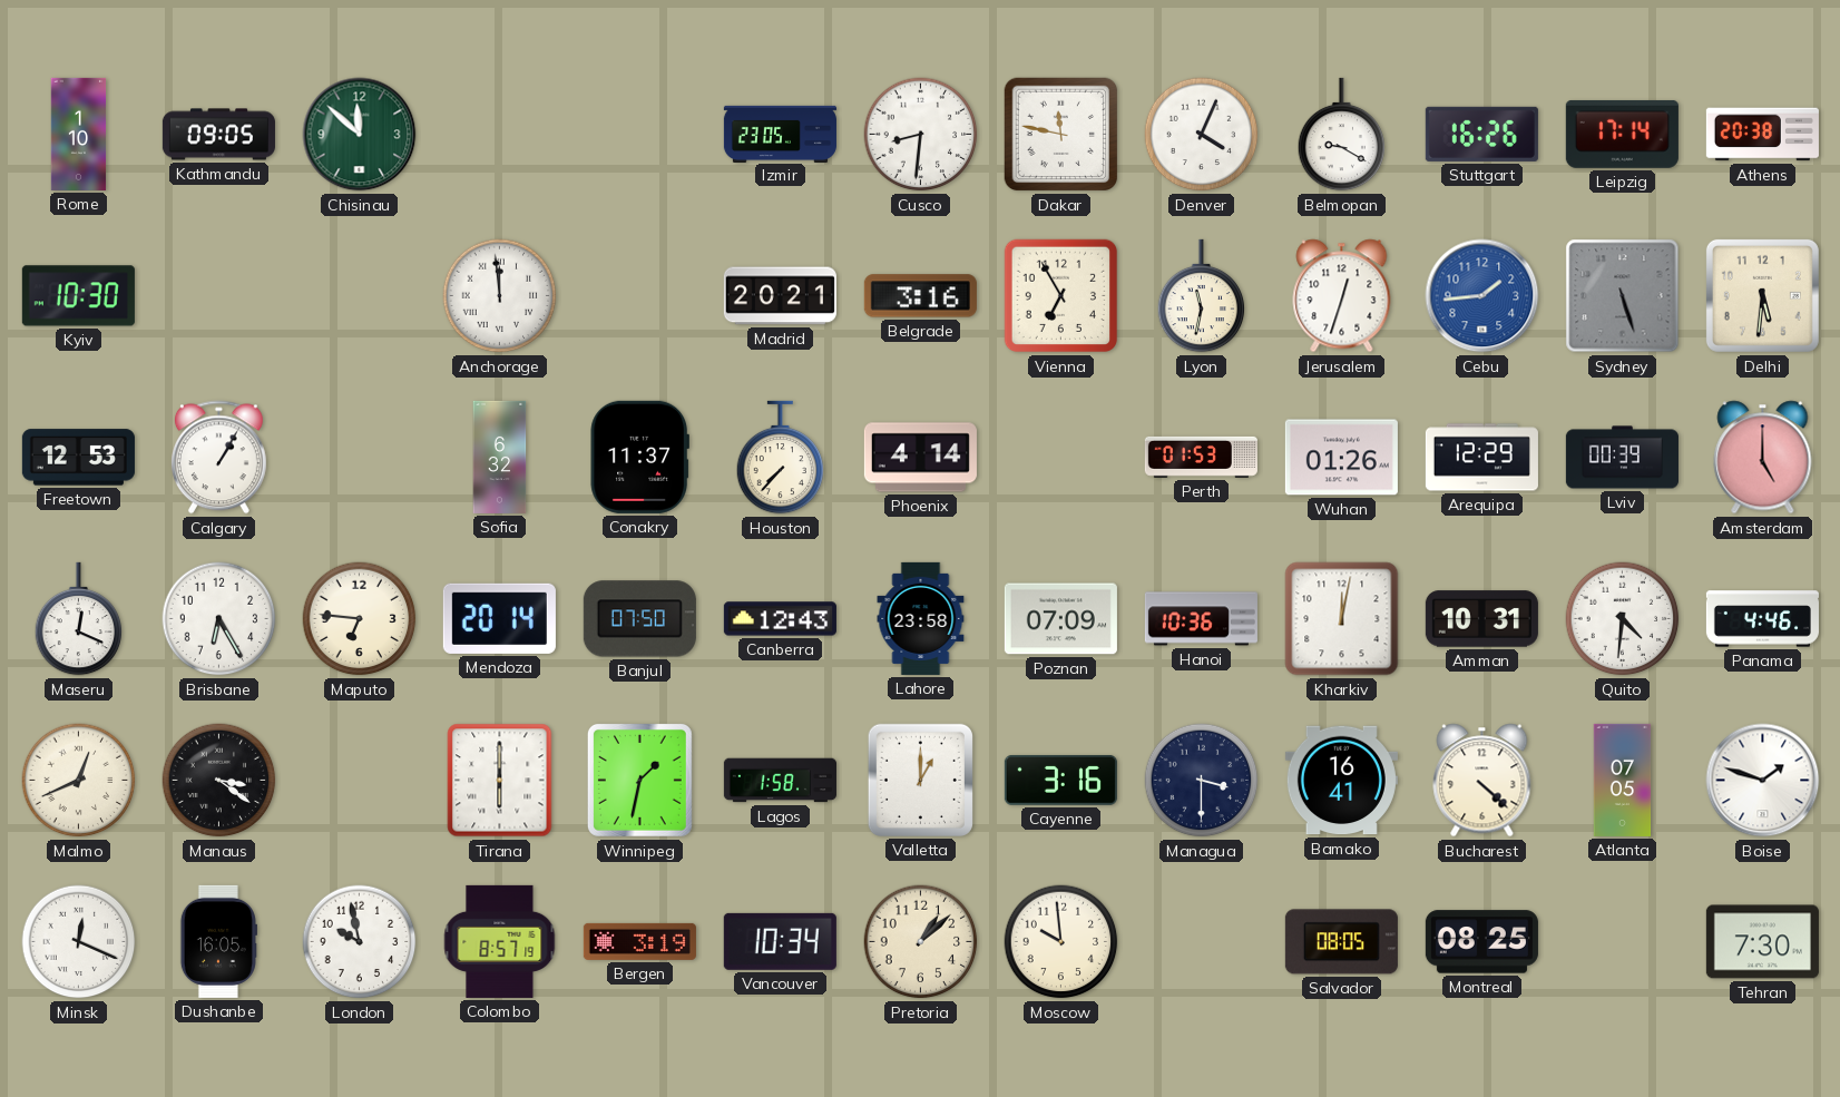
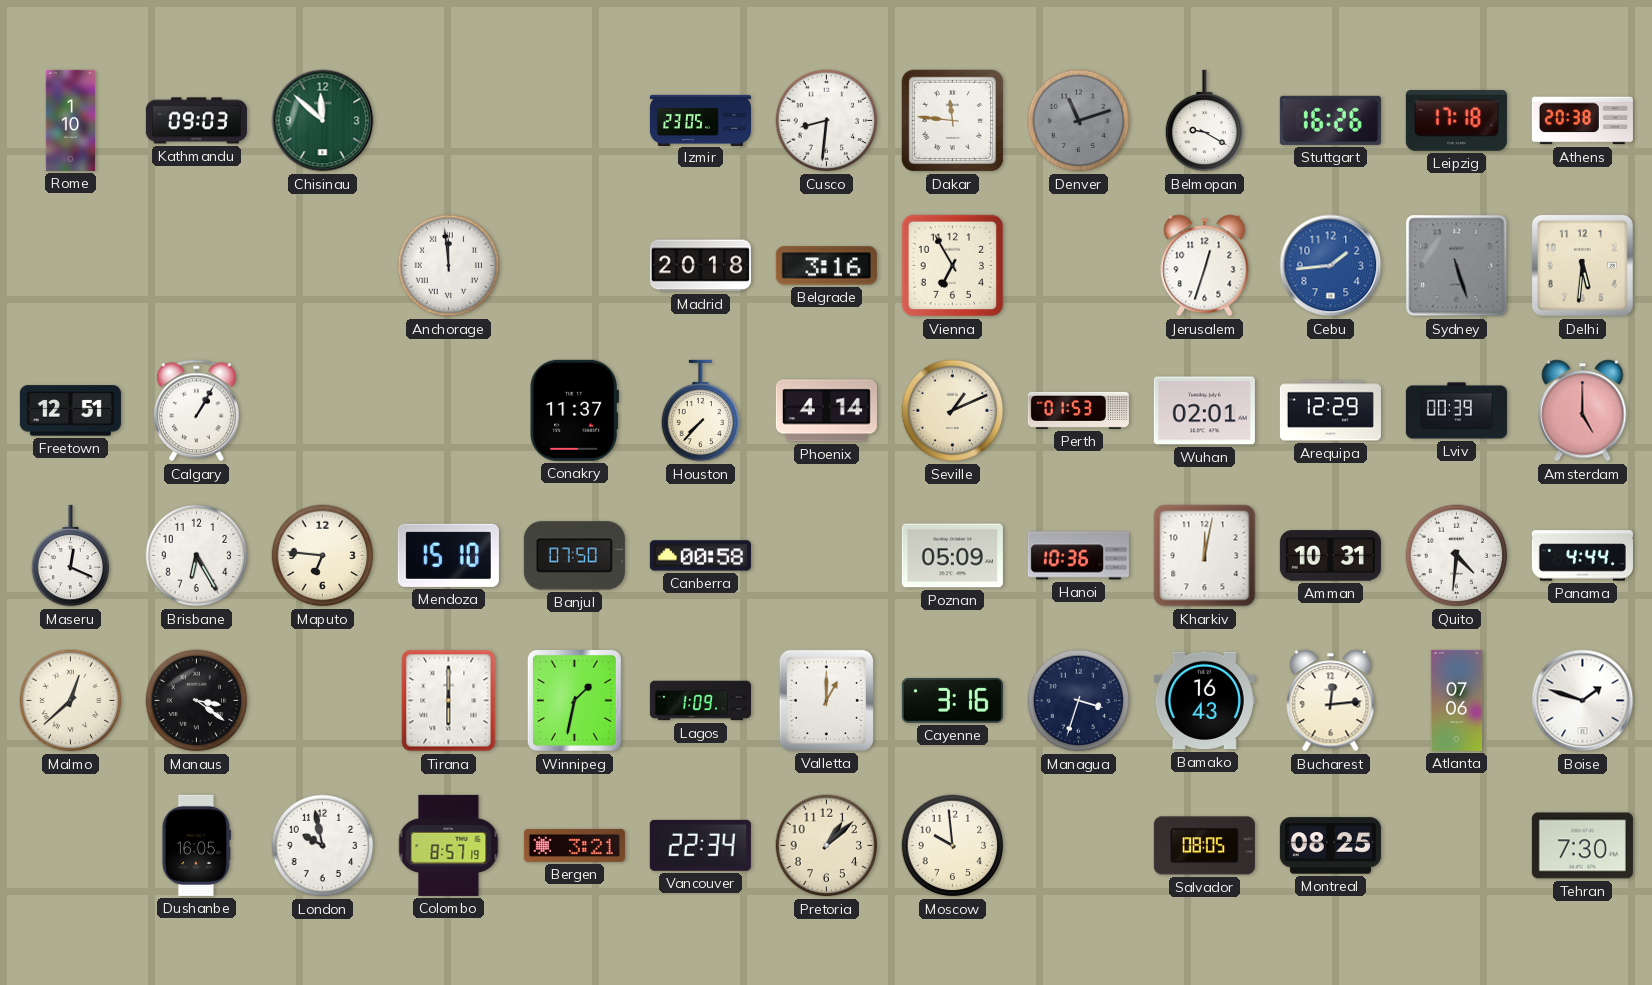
Kathmandu: 09:05 -> 09:03 (196, 121)
Dakar: 11:47 -> 11:46 (953, 121)
Denver: 4:04 -> 11:12 (1079, 121)
Denver dial: white -> grey (1079, 121)
Leipzig: 17:14 -> 17:18 (1456, 120)
Kyiv: 10:30 -> none (78, 296)
Madrid: 20:21 -> 20:18 (700, 266)
Lyon: 11:32 -> none (1202, 296)
Freetown: 12:53 -> 12:51 (70, 411)
Sofia: 6:32 -> none (500, 457)
Seville: none -> 1:11 (953, 411)
Wuhan: 01:26 -> 02:01 (1204, 411)
Mendoza: 20:14 -> 15:10 (448, 555)
Canberra: 12:43 -> 00:58 (700, 556)
Lahore: 23:58 -> none (921, 618)
Poznan: 07:09 -> 05:09 (952, 556)
Panama: 4:46 -> 4:44 (1582, 556)
Malmo: 12:41 -> 12:38 (71, 701)
Lagos: 1:58 -> 1:09 (700, 701)
Managua: 3:30 -> 3:33 (1079, 701)
Bamako: 16:41 -> 16:43 (1204, 701)
Bucharest: 4:22 -> 12:14 (1331, 701)
Atlanta: 07:05 -> 07:06 (1457, 700)
Minsk: 12:19 -> none (79, 942)
Bergen: 3:19 -> 3:21 (574, 845)
Vancouver: 10:34 -> 22:34 (700, 845)
